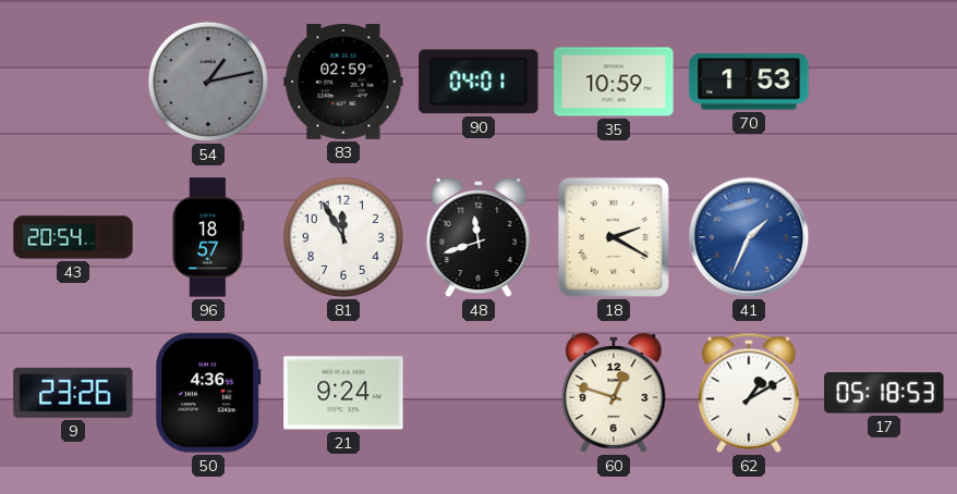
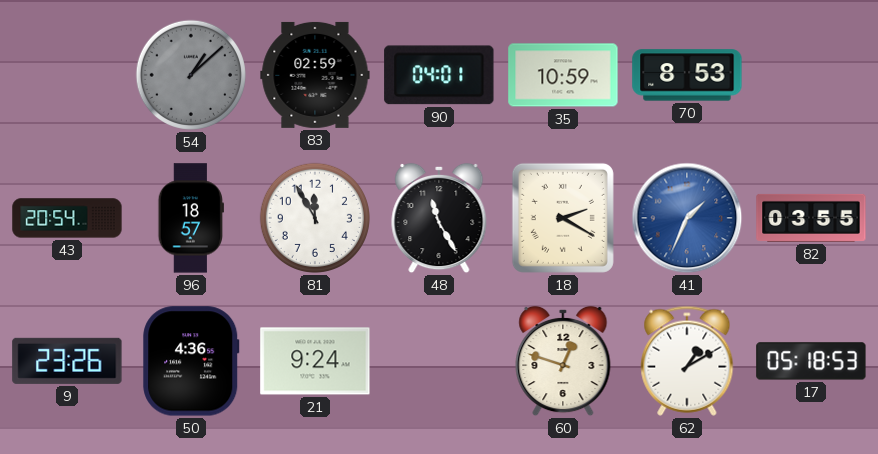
54: 1:13 -> 1:08 (191, 75)
70: 1:53 -> 8:53 (687, 75)
48: 11:42 -> 11:25 (439, 218)
82: none -> 03:55 (811, 218)
